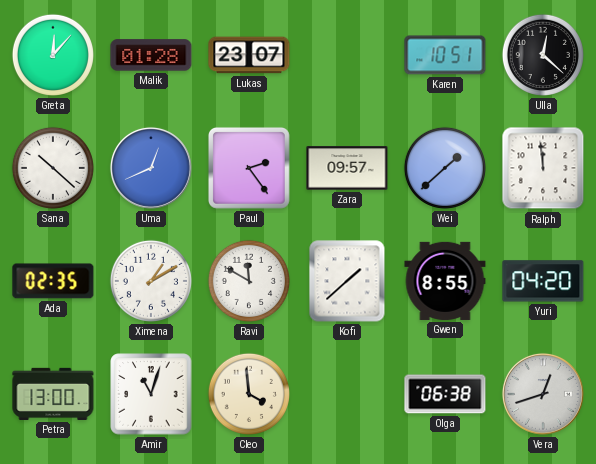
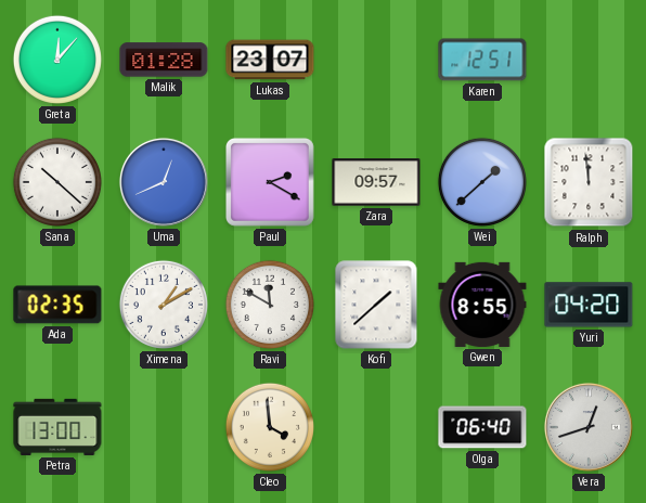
Karen: 10:51 -> 12:51 (482, 60)
Ulla: 12:22 -> none (543, 55)
Paul: 2:24 -> 2:20 (270, 182)
Amir: 11:03 -> none (151, 394)
Olga: 06:38 -> 06:40 (482, 427)
